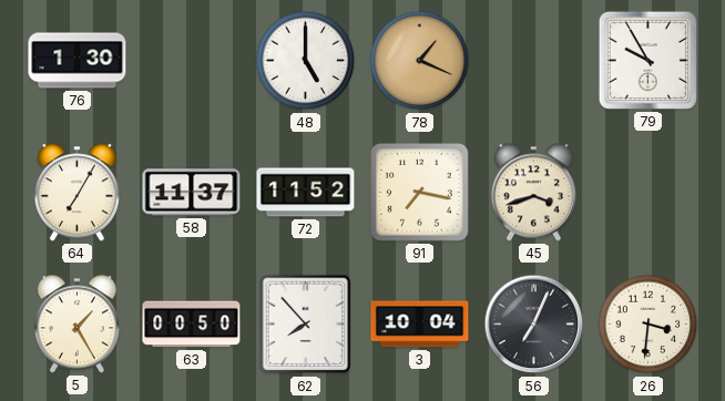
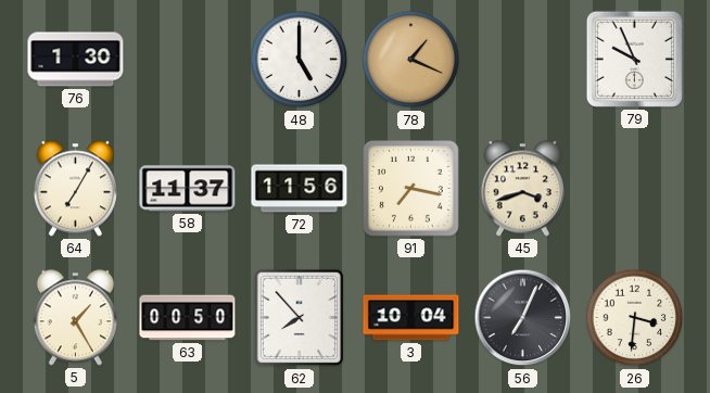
79: 9:55 -> 9:56 (634, 59)
72: 11:52 -> 11:56 (300, 189)
